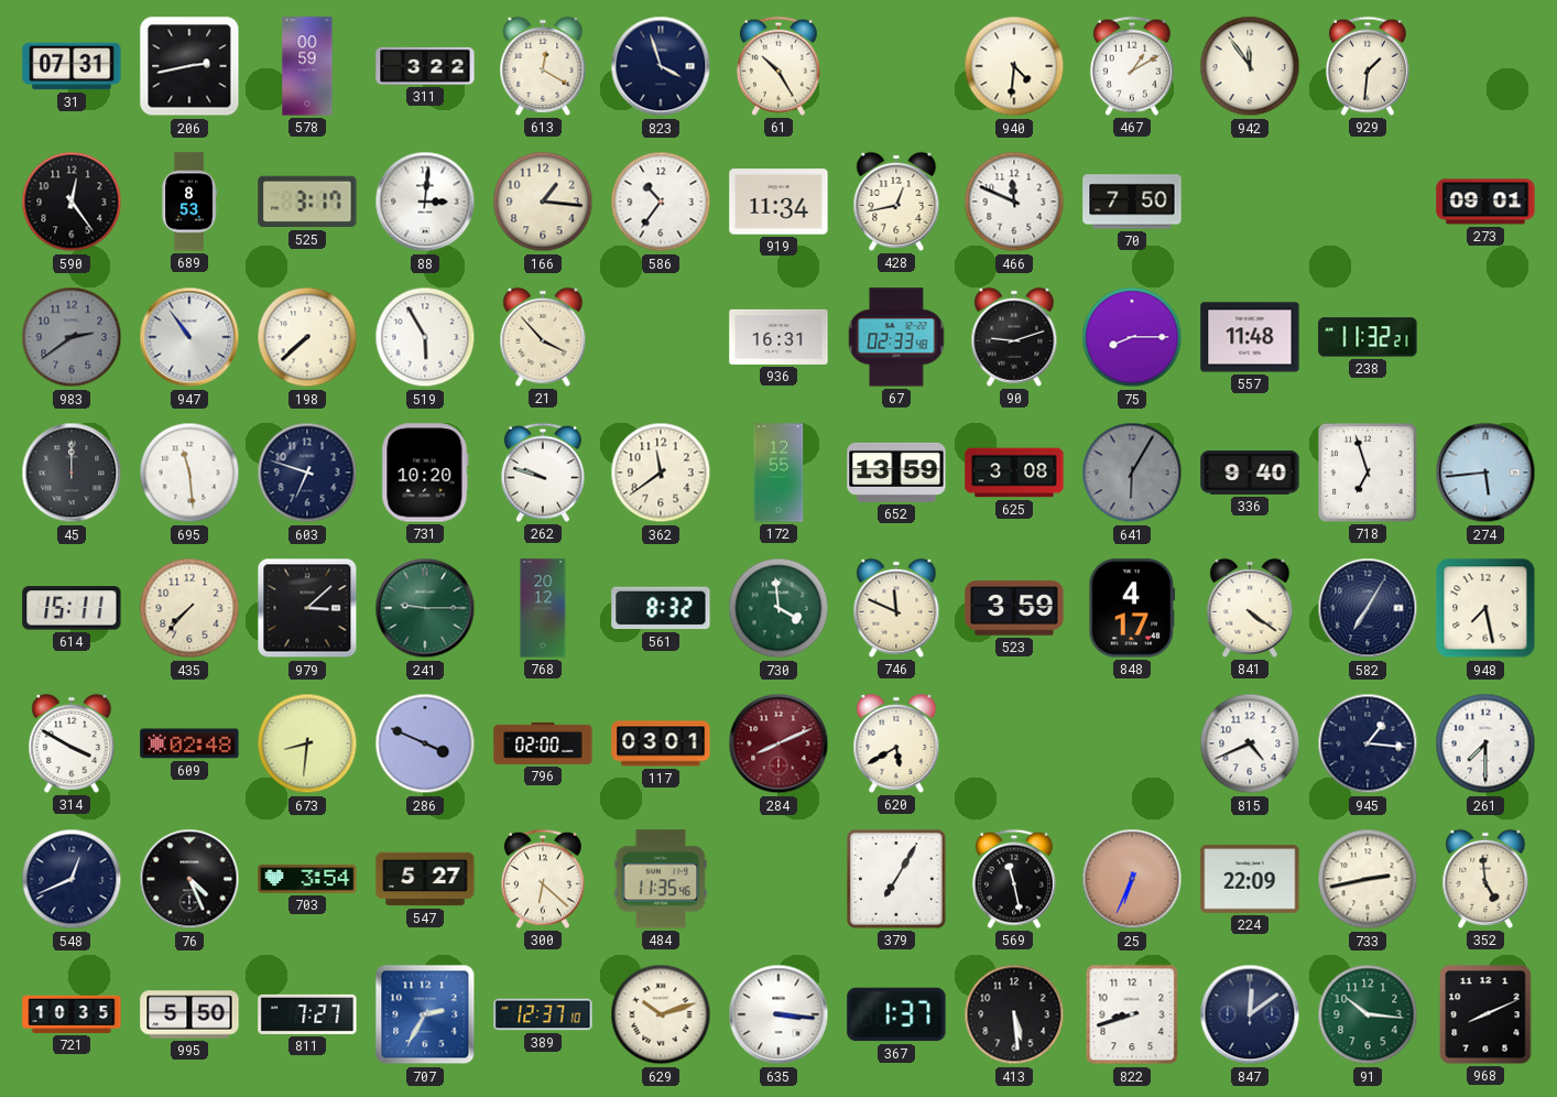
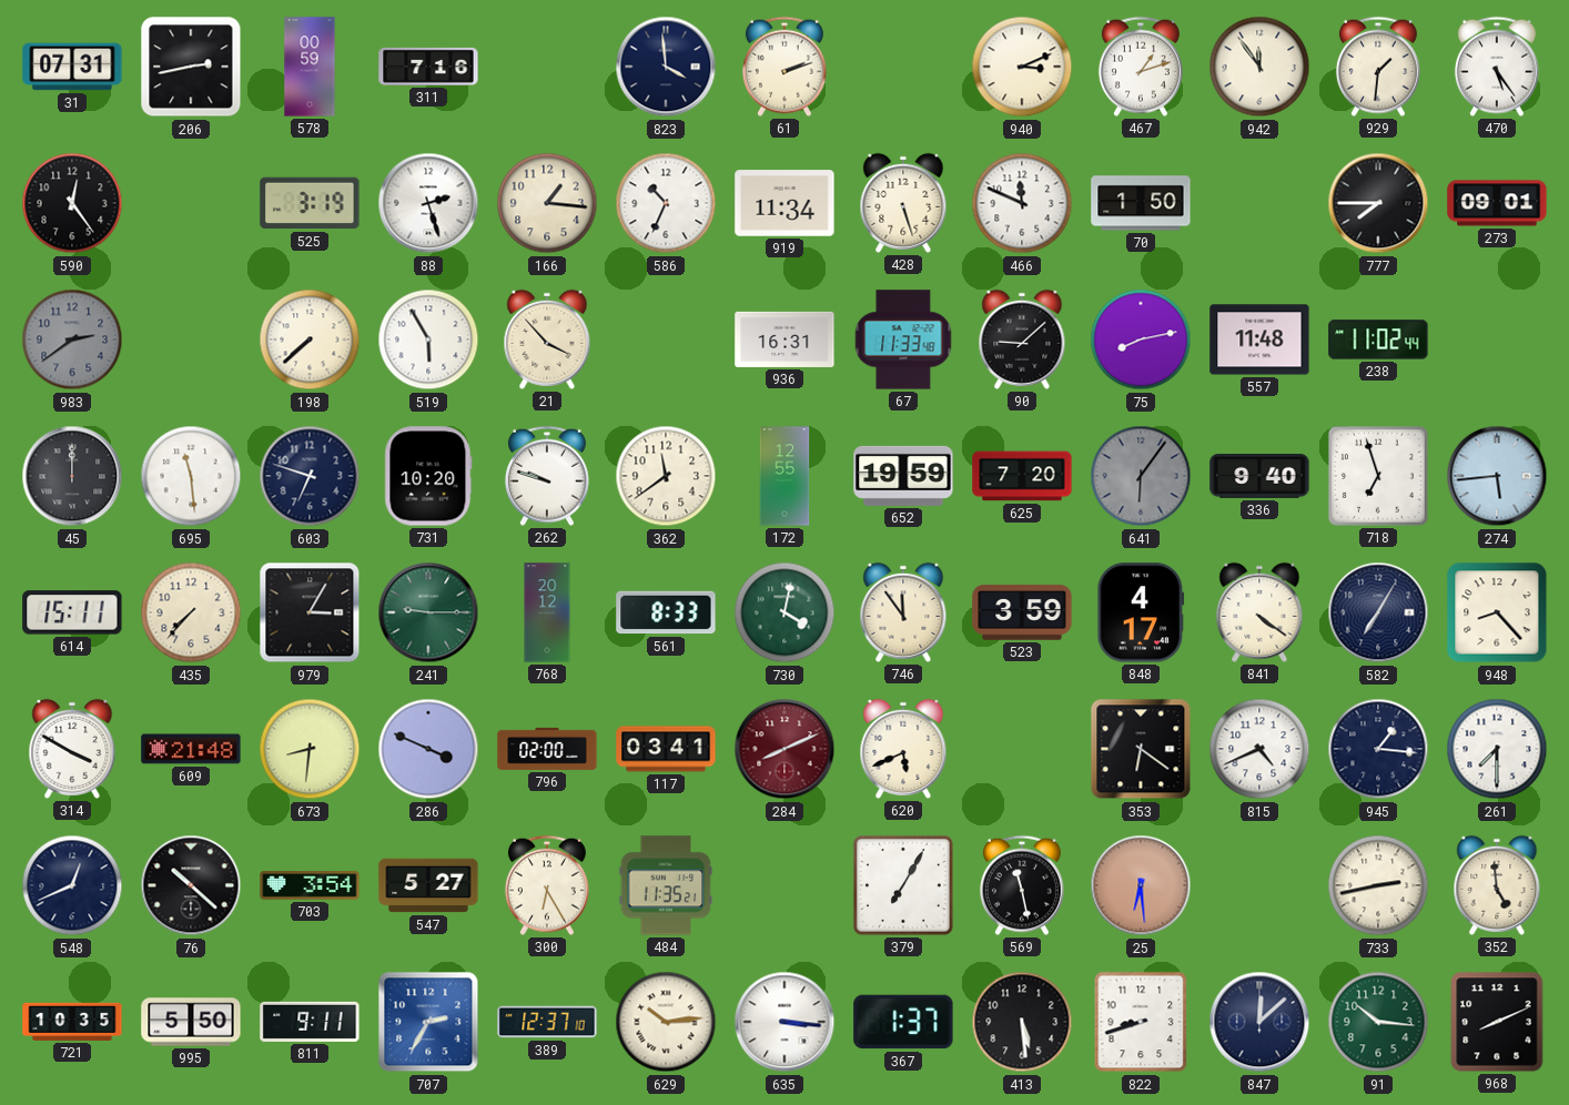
311: 3:22 -> 7:16 (428, 67)
613: 12:20 -> none (543, 66)
823: 3:57 -> 3:59 (666, 67)
61: 10:25 -> 2:12 (784, 67)
940: 4:31 -> 3:11 (1022, 67)
467: 1:10 -> 1:12 (1141, 67)
470: none -> 5:24 (1497, 67)
689: 8:53 -> none (189, 202)
525: 3:17 -> 3:19 (310, 203)
88: 3:01 -> 2:27 (428, 203)
586: 10:36 -> 10:34 (666, 203)
428: 12:43 -> 5:27 (903, 203)
70: 7:50 -> 1:50 (1141, 203)
777: none -> 7:45 (1378, 203)
947: 10:54 -> none (189, 337)
67: 02:33 -> 11:33 (903, 339)
90: 9:12 -> 9:08 (1022, 339)
75: 8:15 -> 8:13 (1141, 339)
238: 11:32 -> 11:02 (1378, 339)
652: 13:59 -> 19:59 (903, 476)
625: 3:08 -> 7:20 (1022, 476)
641: 6:05 -> 6:06 (1141, 476)
979: 3:08 -> 3:05 (310, 612)
561: 8:32 -> 8:33 (666, 612)
730: 3:59 -> 4:02 (784, 612)
746: 11:49 -> 11:54 (903, 612)
948: 7:28 -> 8:23 (1497, 612)
609: 02:48 -> 21:48 (191, 749)
117: 03:01 -> 03:41 (666, 749)
620: 5:40 -> 5:41 (903, 749)
353: none -> 6:21 (1141, 749)
76: 4:26 -> 10:22 (191, 885)
300: 6:22 -> 6:25 (547, 885)
484: 11:35:46 -> 11:35:21 (666, 885)
25: 6:34 -> 6:29 (1141, 885)
224: 22:09 -> none (1250, 880)
811: 7:27 -> 9:11 (310, 1022)
629: 10:12 -> 10:14 (666, 1022)
847: 12:09 -> 12:08 (1259, 1022)
